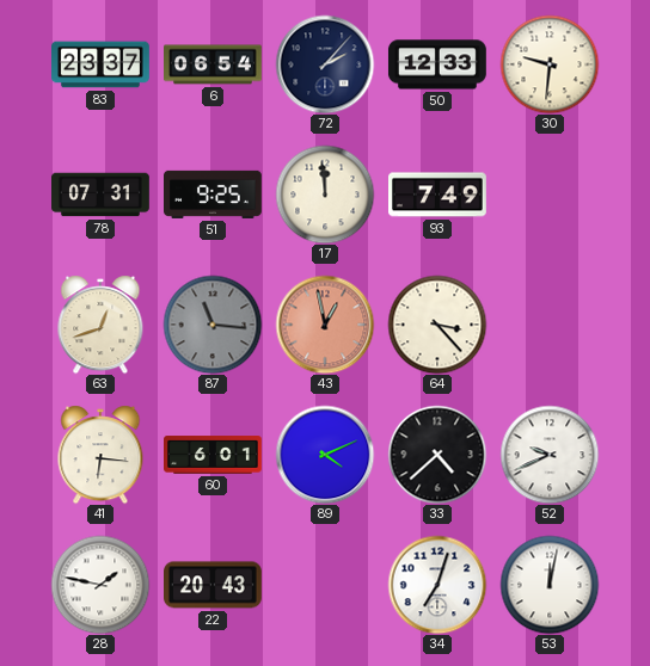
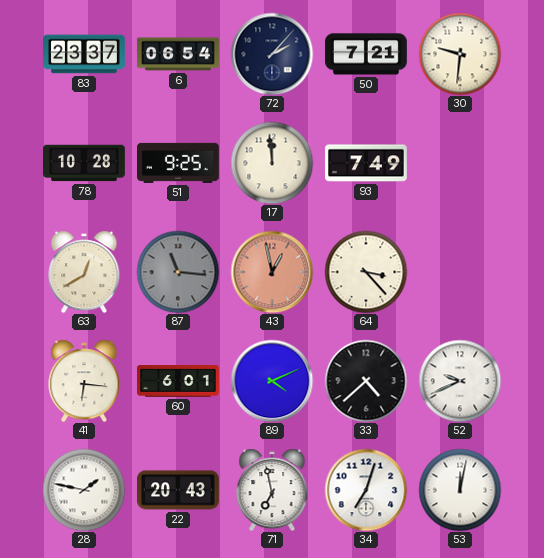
50: 12:33 -> 7:21 (366, 54)
78: 07:31 -> 10:28 (85, 163)
63: 12:42 -> 12:40 (84, 272)
71: none -> 6:58 (272, 490)
